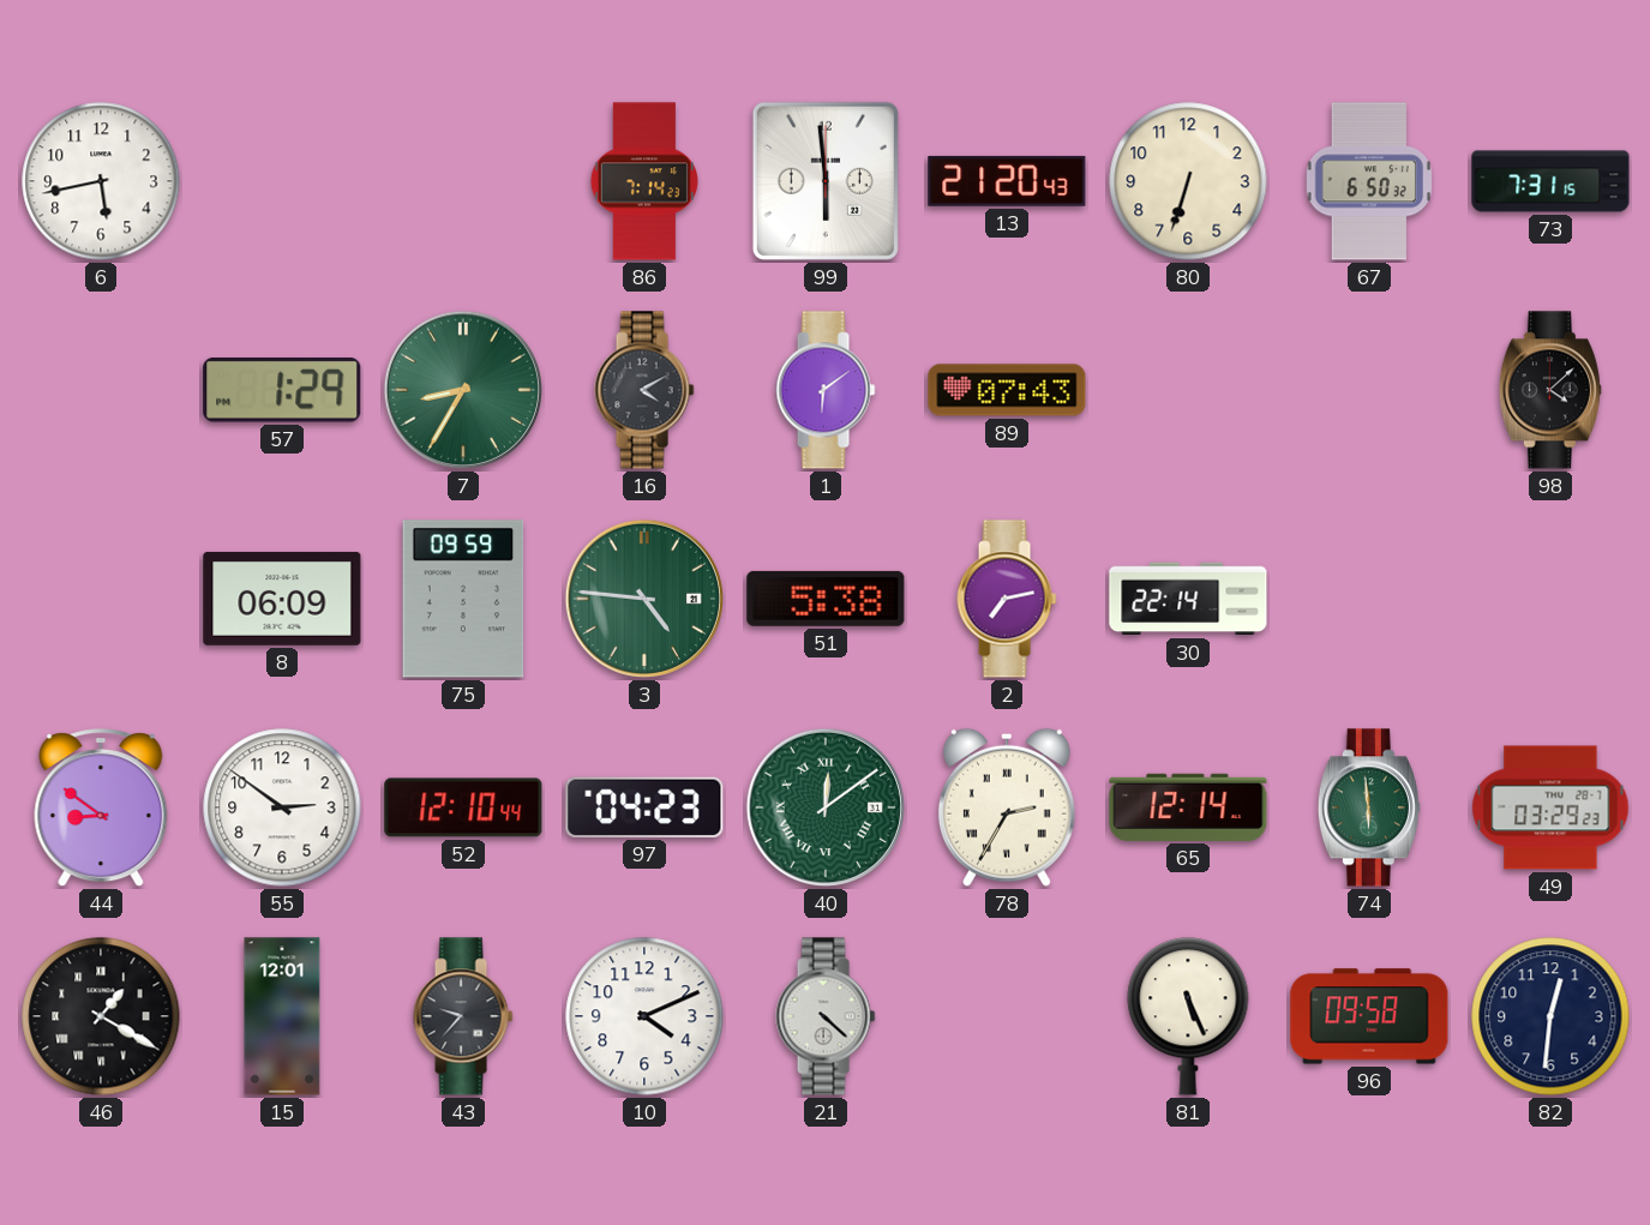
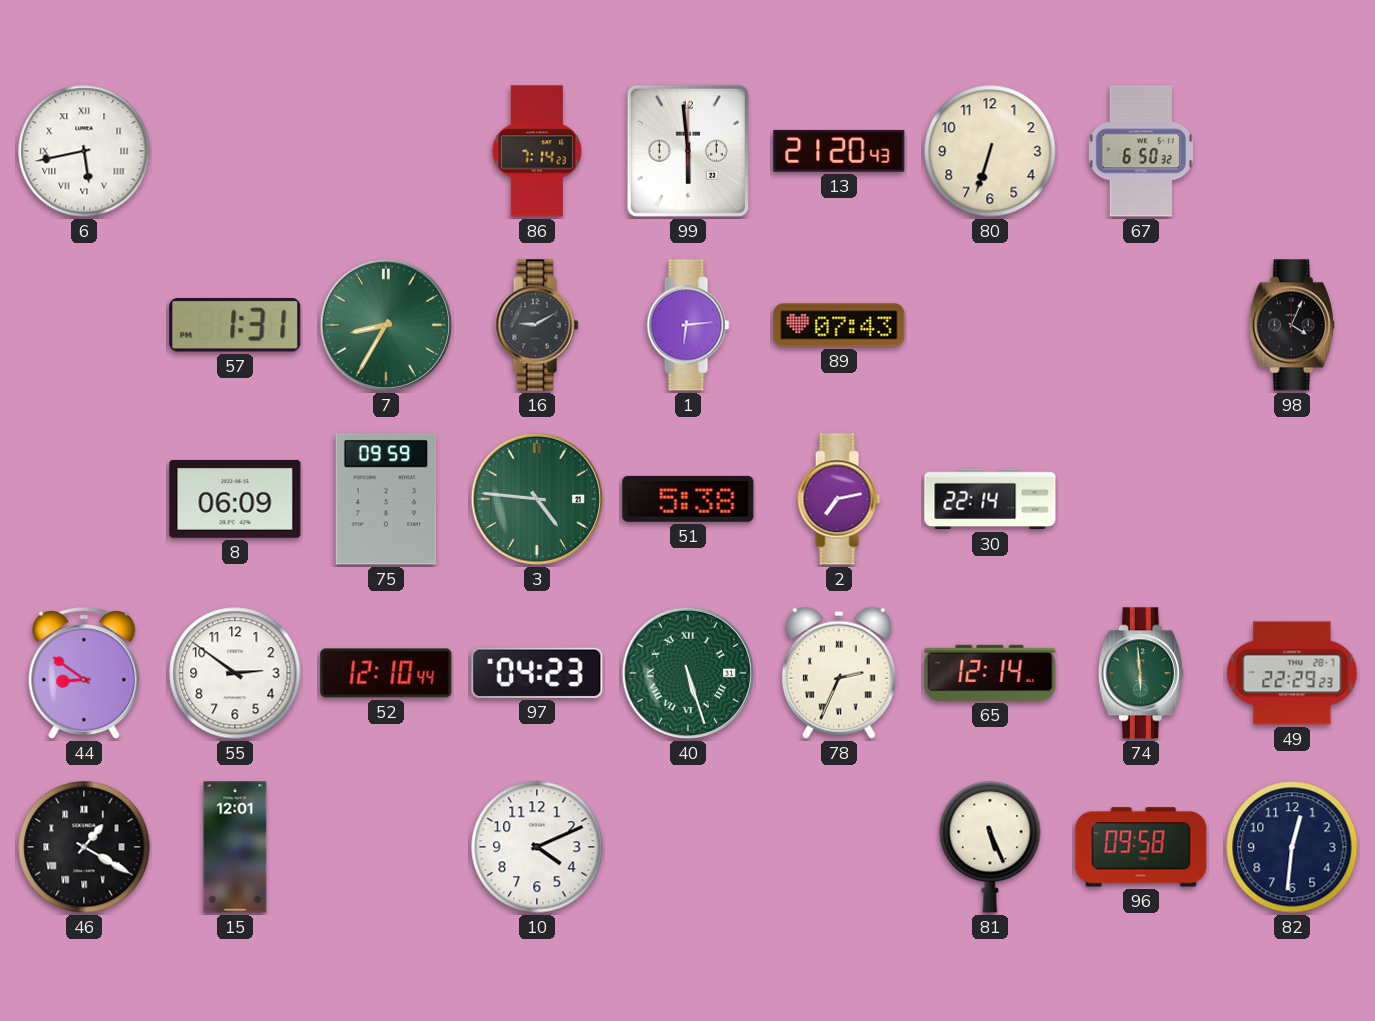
6 numerals: Arabic -> Roman (84, 151)
73: 7:31 -> none (1550, 181)
57: 1:29 -> 1:31 (235, 326)
16: 4:10 -> 9:10 (537, 325)
1: 6:09 -> 6:14 (688, 325)
98: 4:08 -> 4:04 (1292, 325)
40: 12:09 -> 5:27 (688, 673)
78: 2:35 -> 2:34 (839, 673)
49: 03:29 -> 22:29 (1292, 673)
43: 9:37 -> none (463, 1016)
21: 4:22 -> none (826, 1016)
